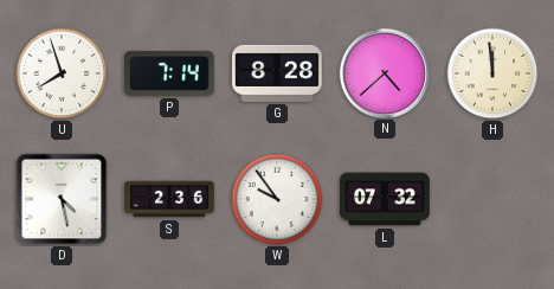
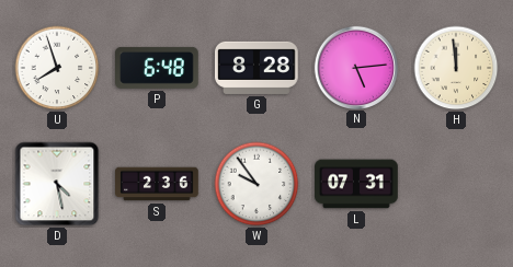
P: 7:14 -> 6:48 (158, 68)
N: 4:38 -> 5:14 (355, 67)
L: 07:32 -> 07:31 (356, 184)
